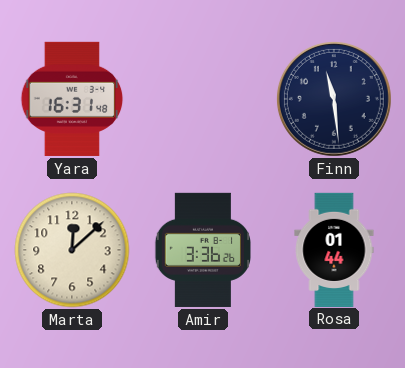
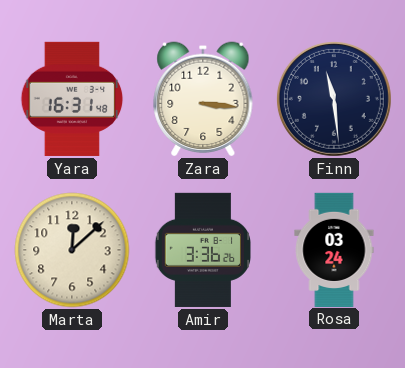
Zara: none -> 3:16 (203, 99)
Rosa: 01:44 -> 03:24 (334, 249)
